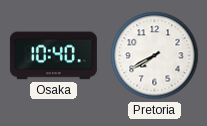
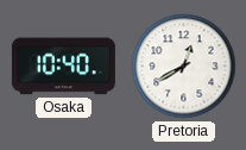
Pretoria: 7:40 -> 12:40 (184, 67)
